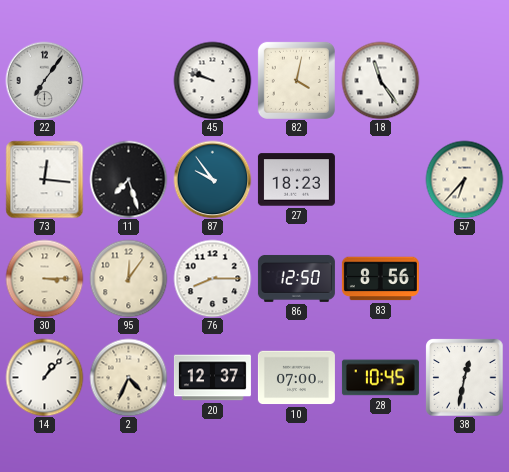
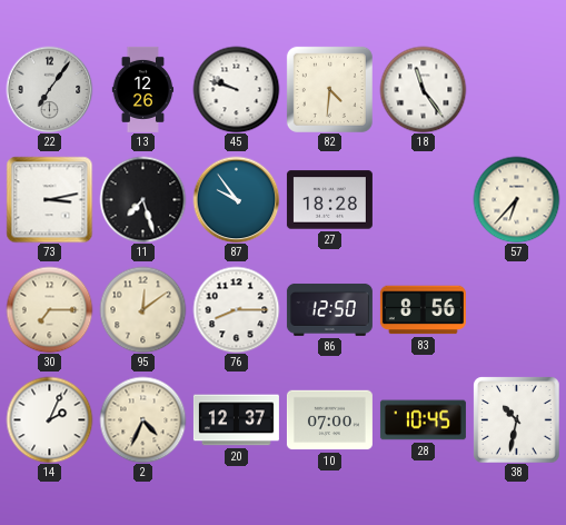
13: none -> 12:26 (143, 89)
82: 4:02 -> 4:31 (329, 89)
73: 12:16 -> 3:13 (49, 199)
27: 18:23 -> 18:28 (329, 200)
30: 3:15 -> 7:15 (49, 309)
95: 12:06 -> 12:09 (142, 309)
14: 1:07 -> 2:04 (49, 419)
38: 12:32 -> 10:32 (516, 419)
